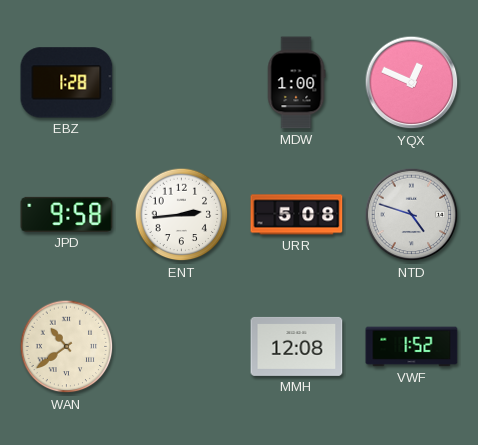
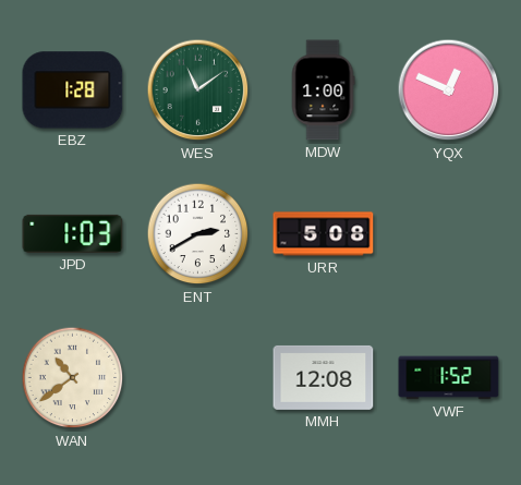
WES: none -> 11:09 (198, 90)
JPD: 9:58 -> 1:03 (73, 233)
ENT: 2:44 -> 2:40 (198, 234)
NTD: 4:48 -> none (412, 215)
